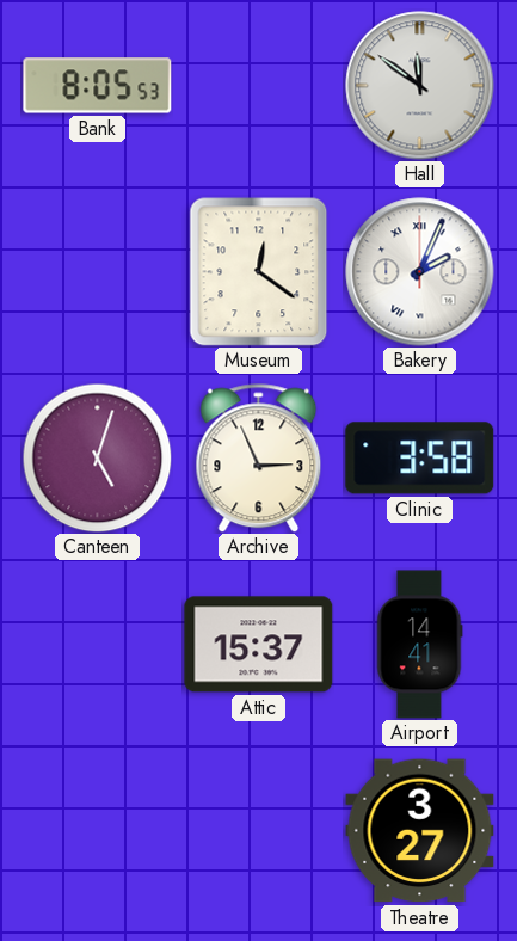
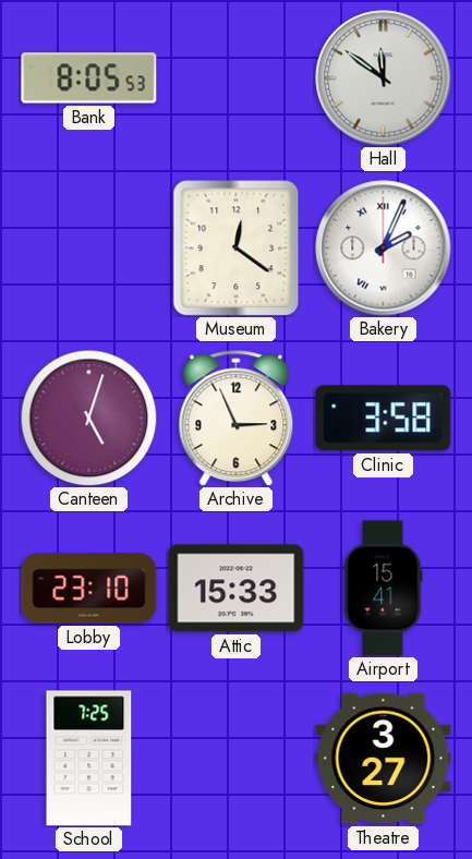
Lobby: none -> 23:10 (89, 589)
Attic: 15:37 -> 15:33 (237, 589)
Airport: 14:41 -> 15:41 (384, 589)
School: none -> 7:25 (89, 759)
